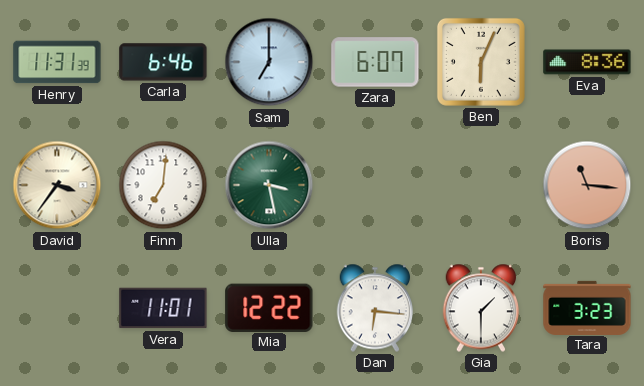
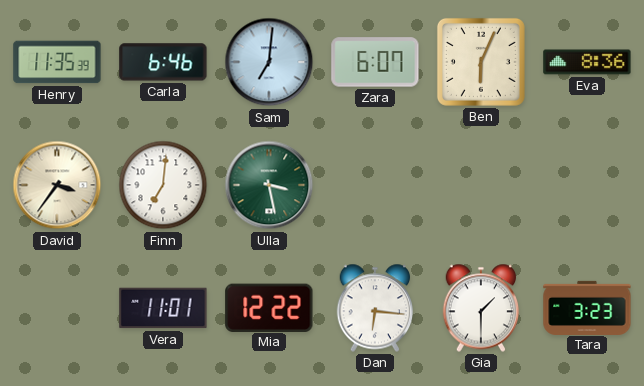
Henry: 11:31 -> 11:35 (57, 62)
Sam: 7:00 -> 7:01 (269, 62)
Boris: 11:16 -> none (587, 185)
